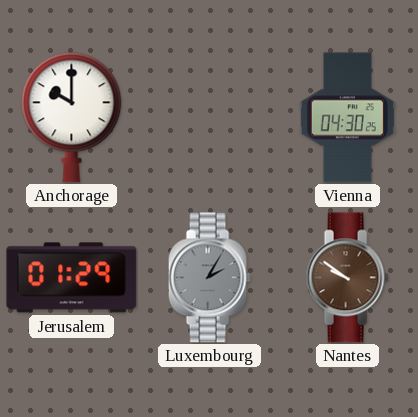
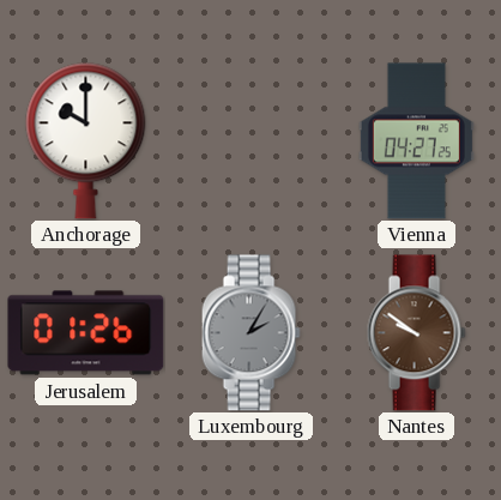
Vienna: 04:30 -> 04:27 (416, 141)
Jerusalem: 01:29 -> 01:26 (86, 333)
